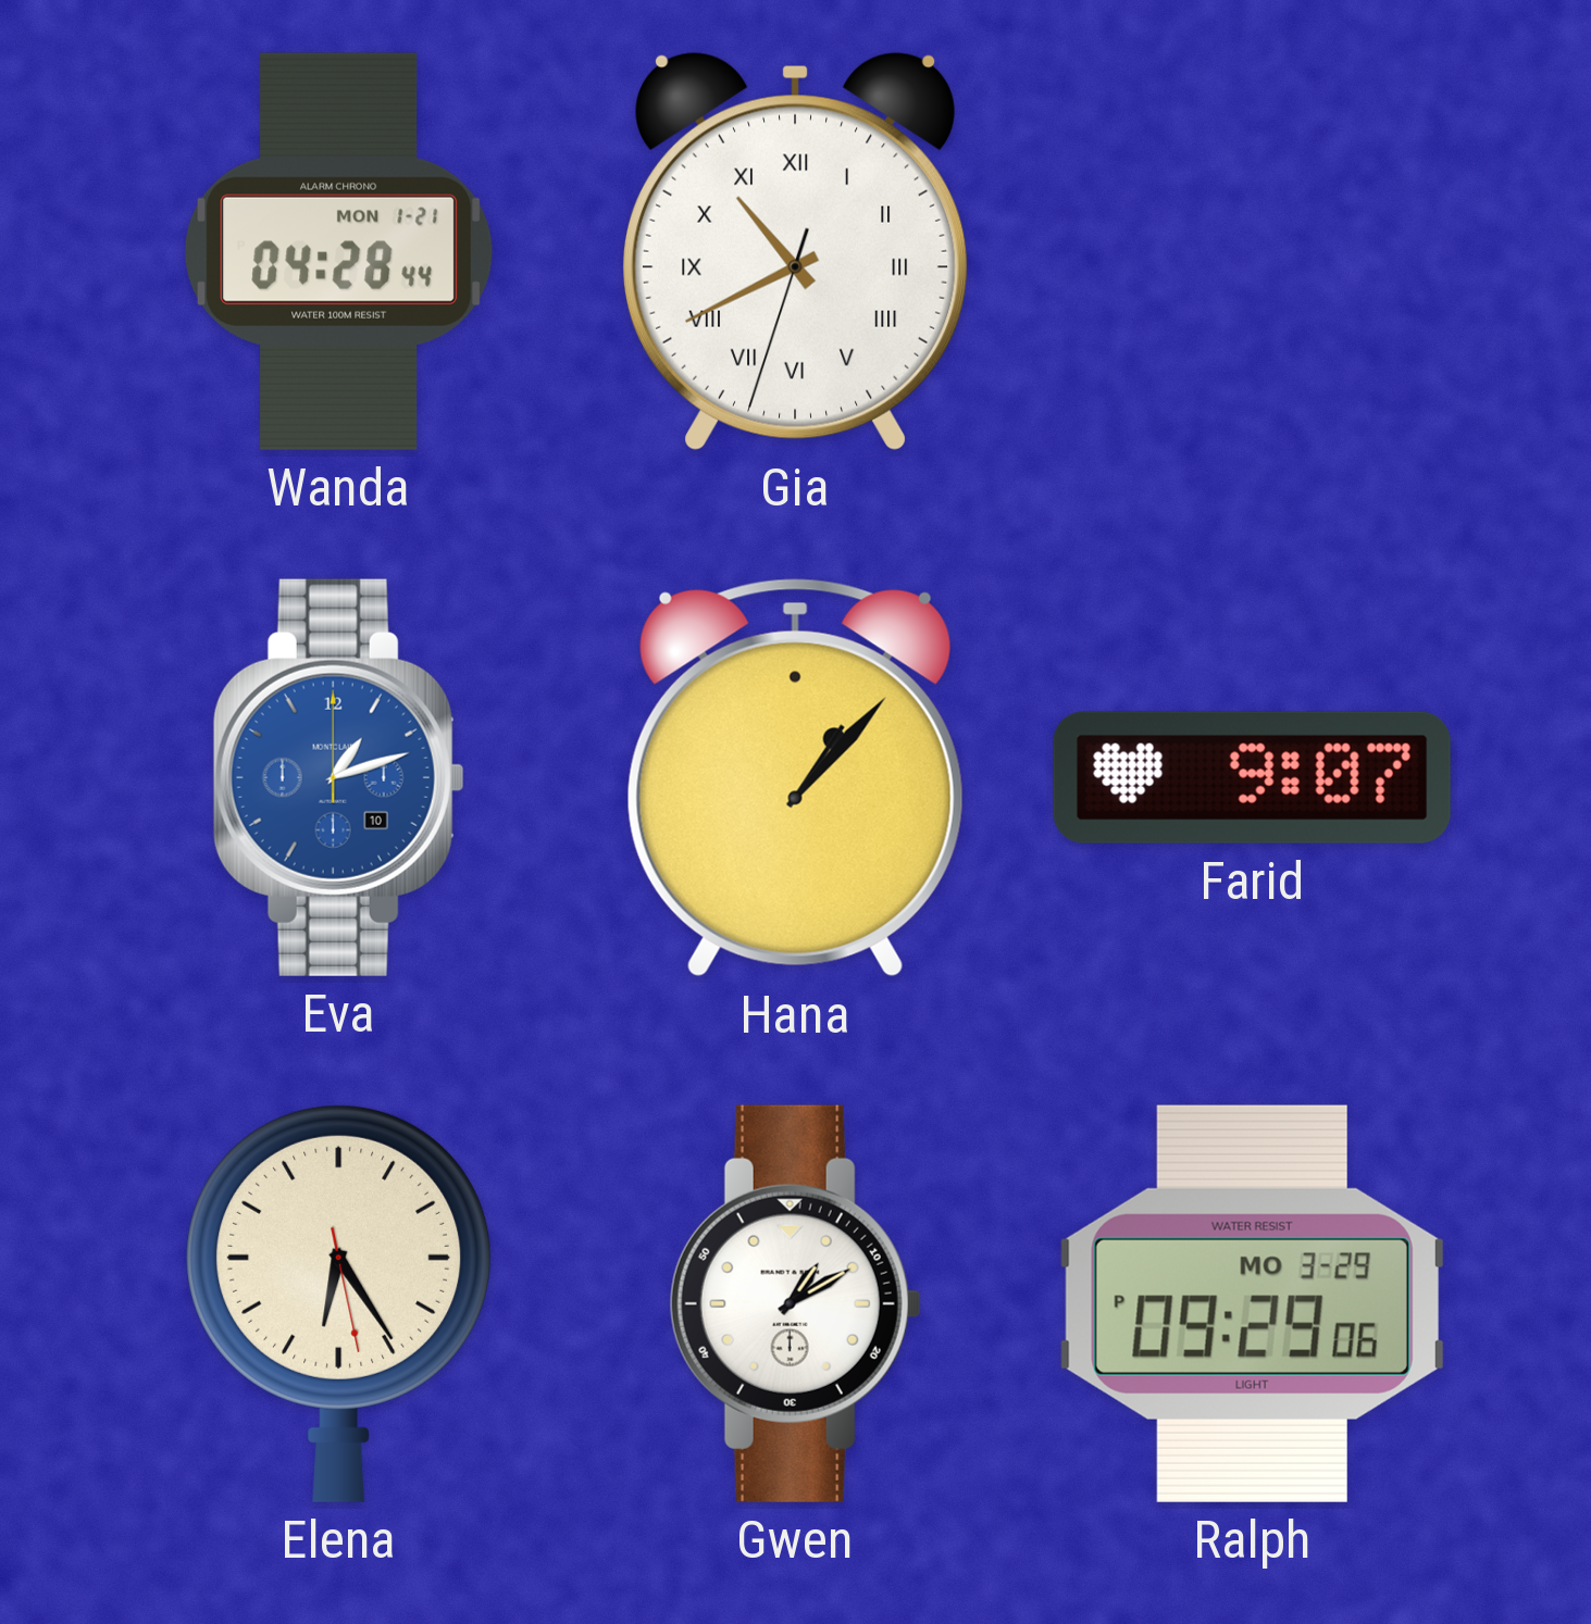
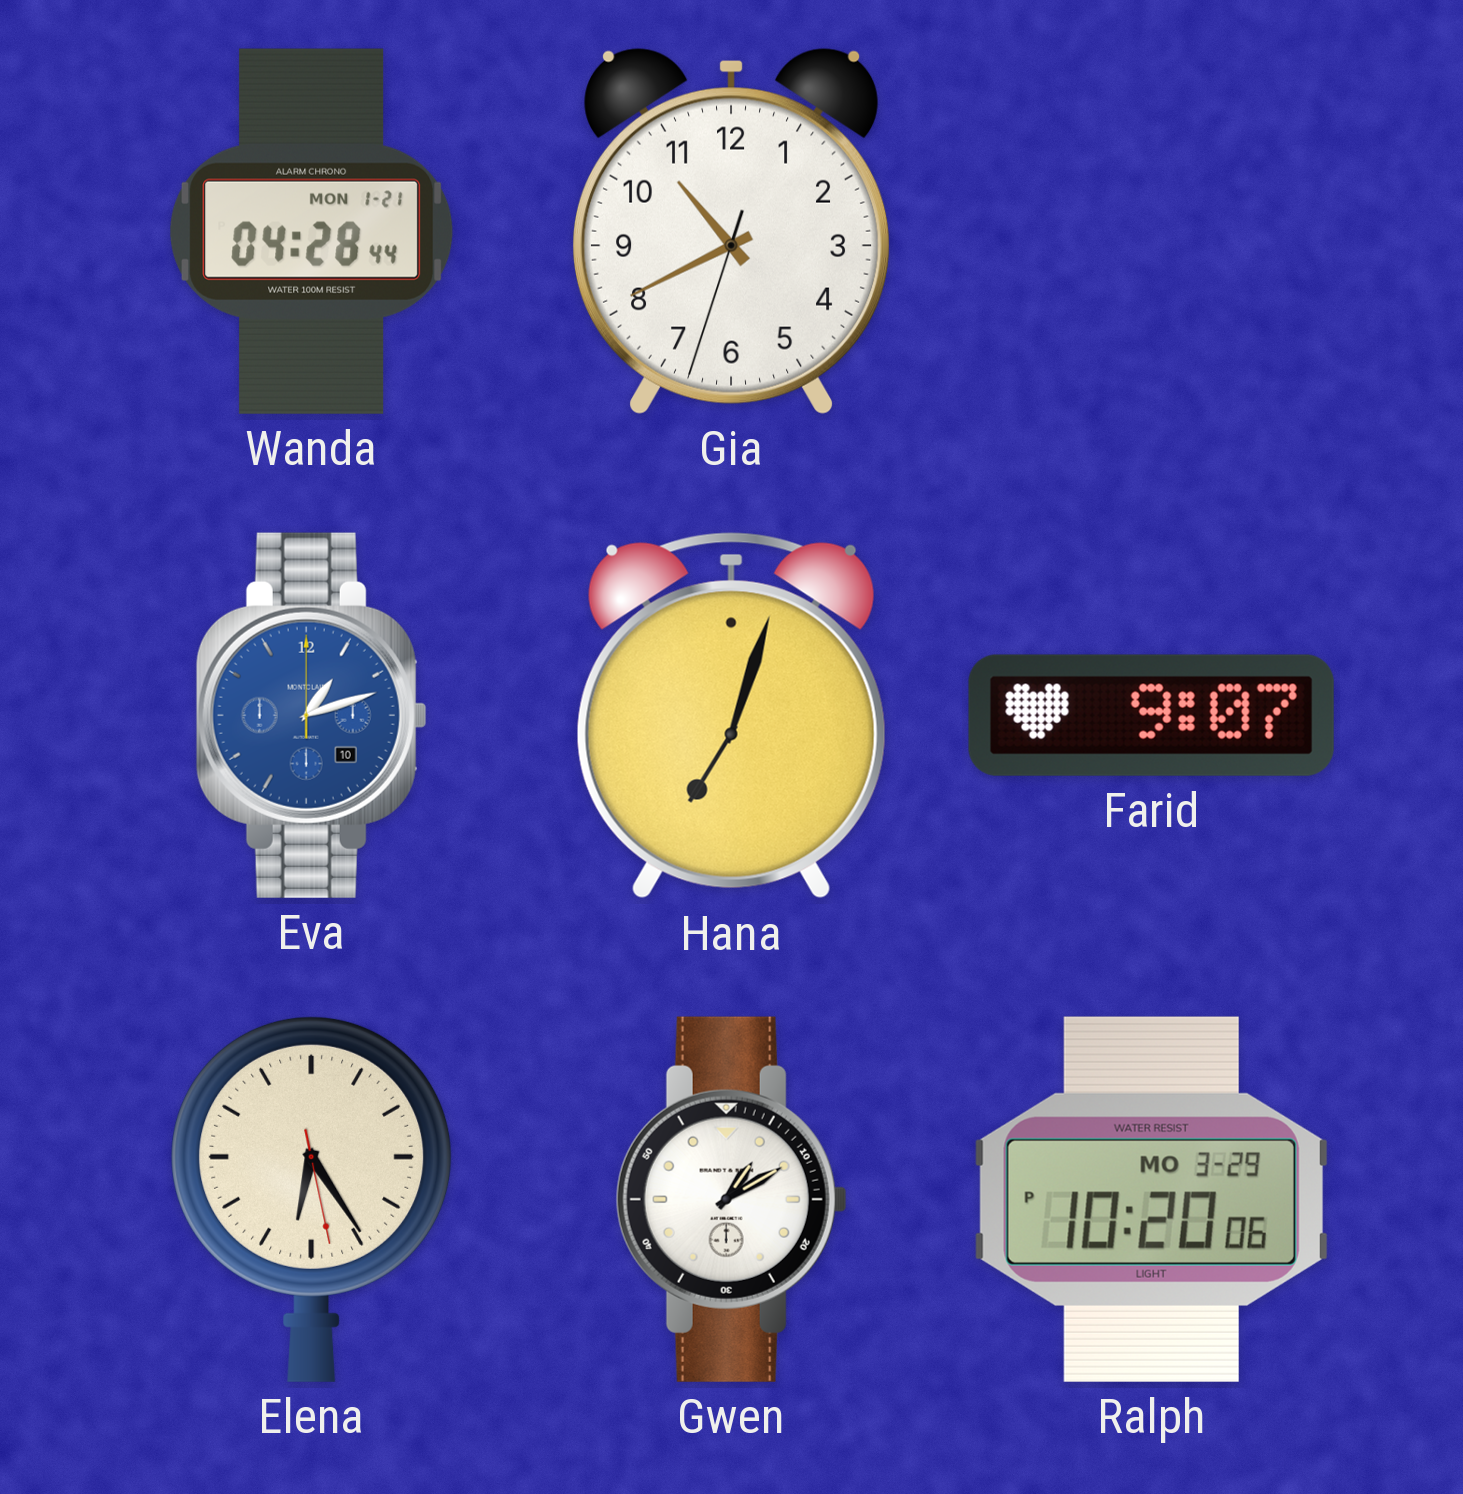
Gia numerals: Roman -> Arabic (731, 231)
Hana: 1:07 -> 7:03 (731, 716)
Ralph: 09:29 -> 10:20 (1151, 1199)
